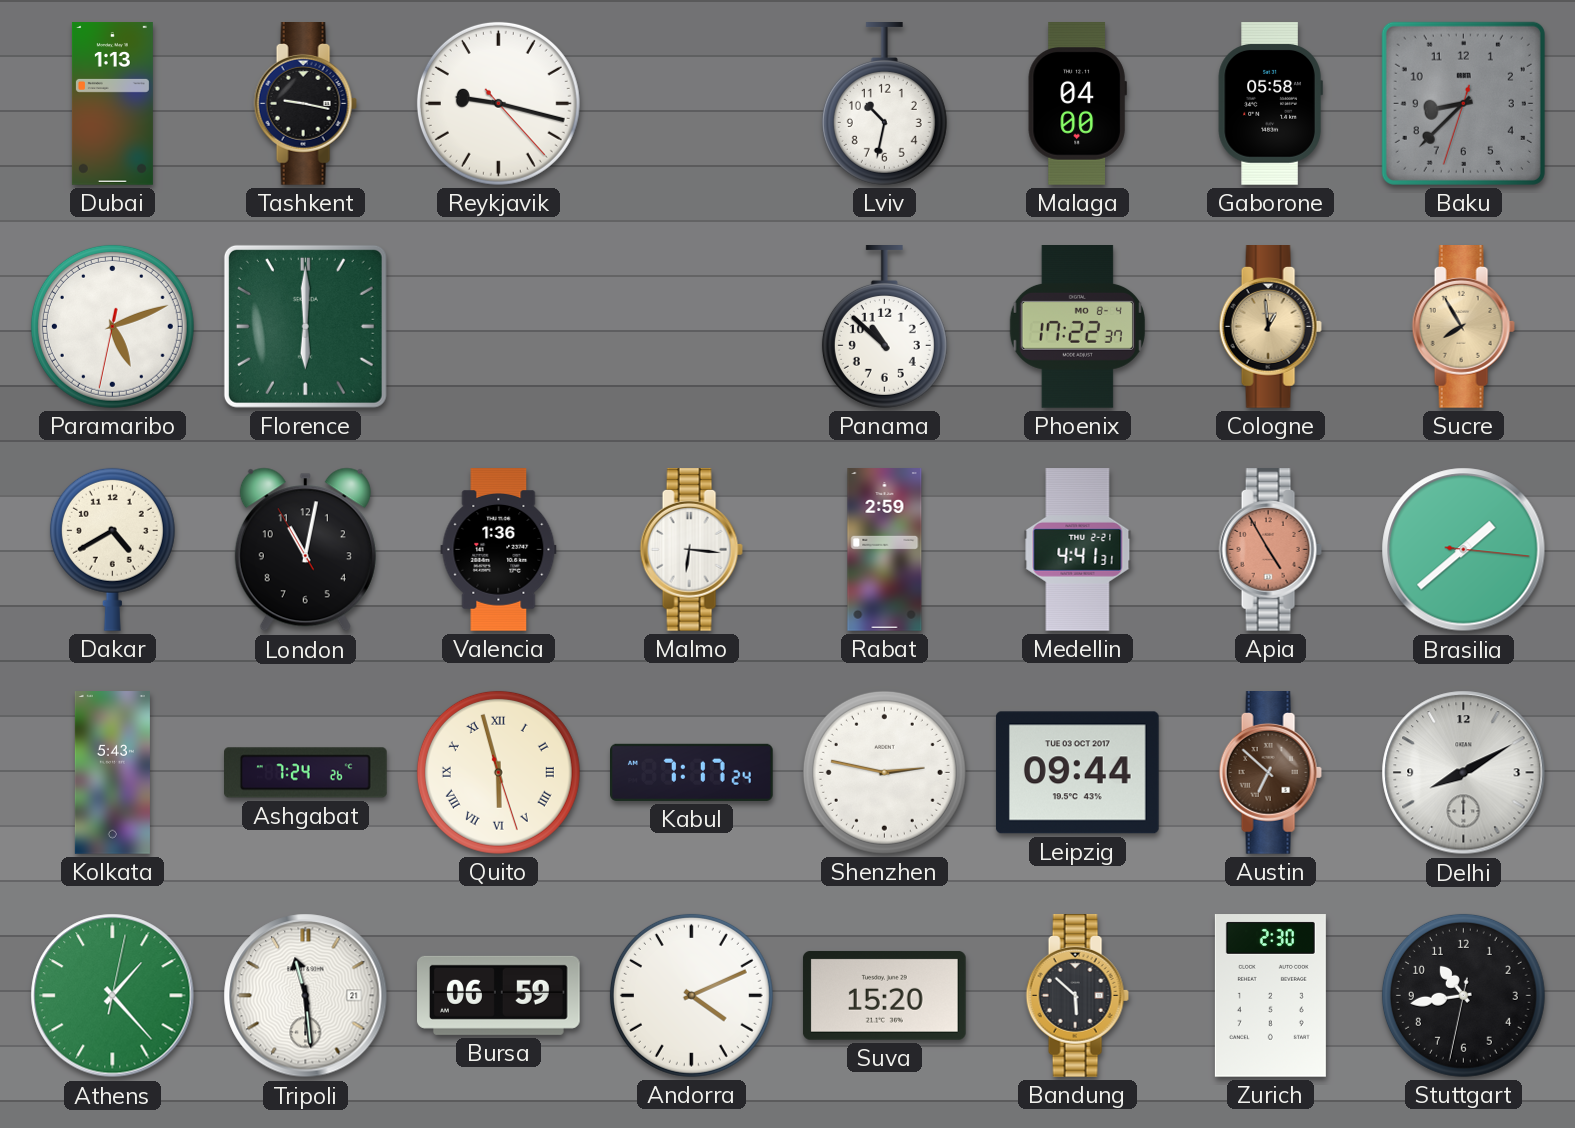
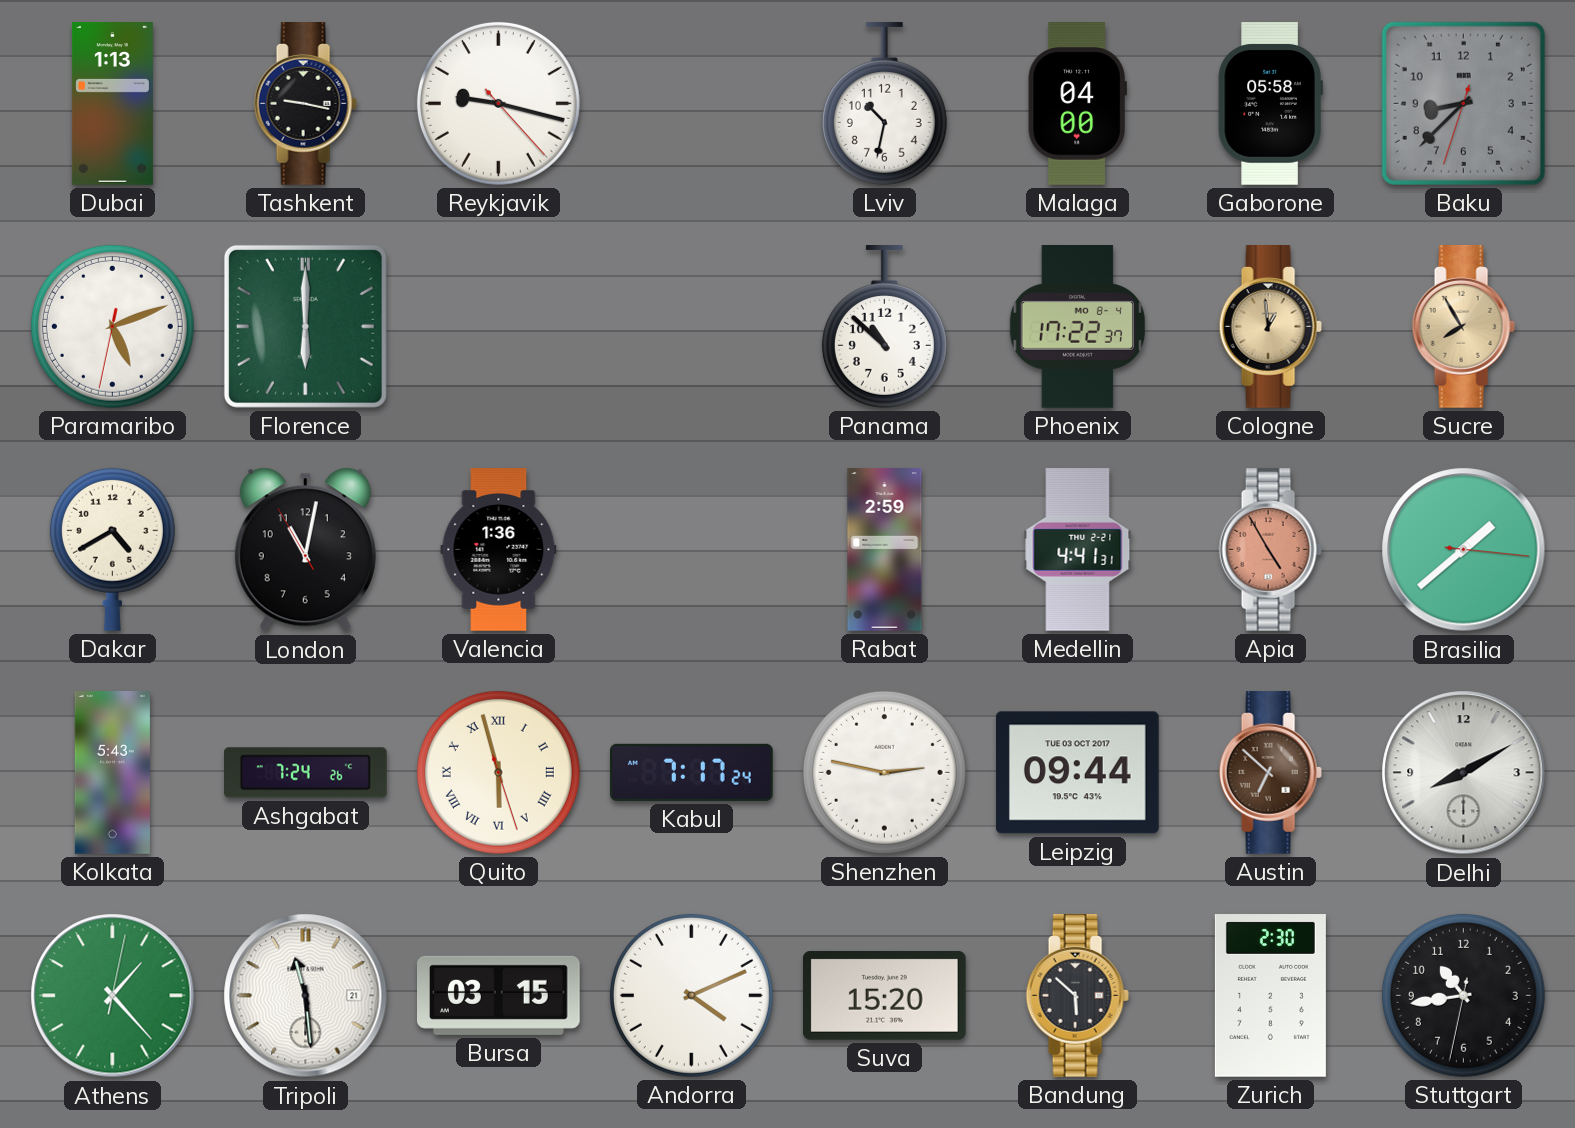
Malmo: 6:16 -> none (691, 550)
Bursa: 06:59 -> 03:15 (499, 995)
